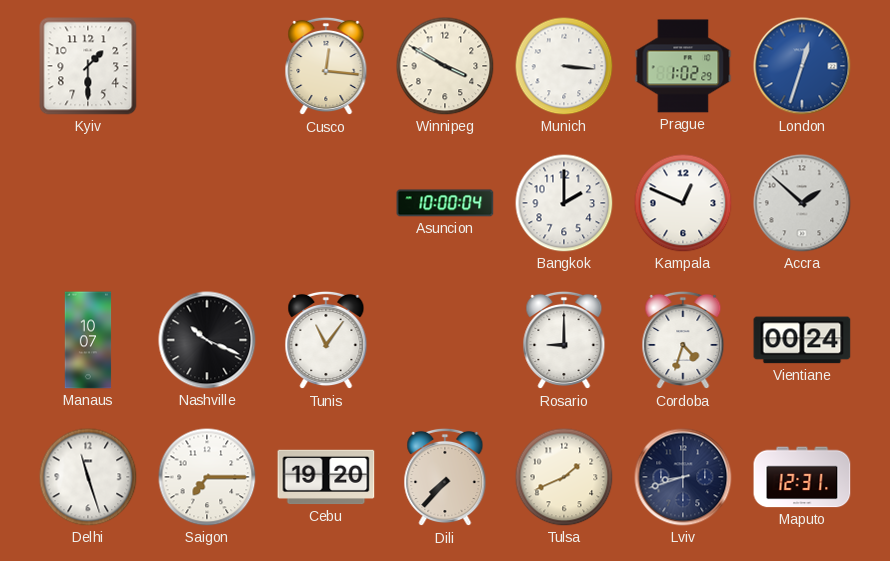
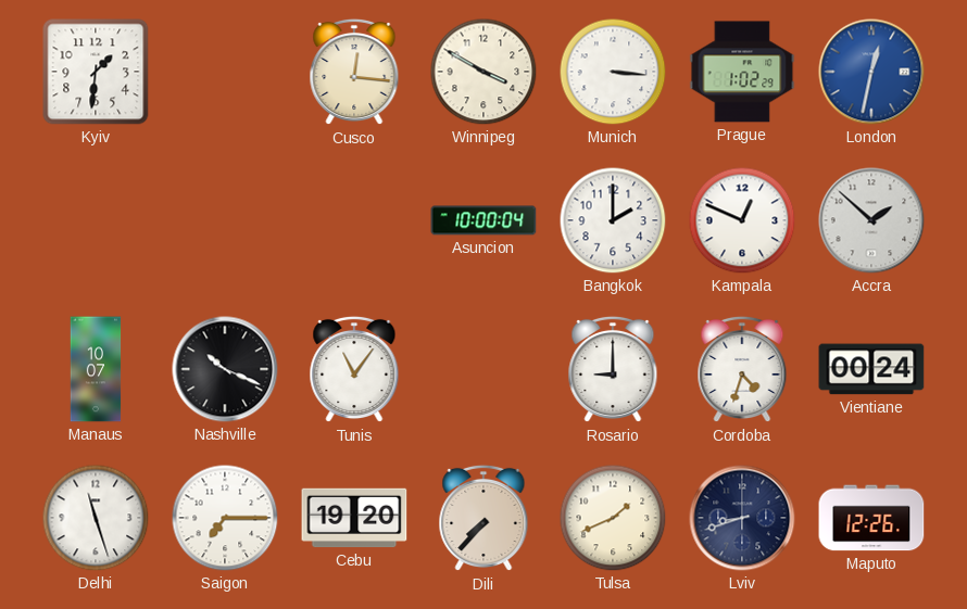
Kyiv: 1:30 -> 1:31 (96, 72)
London: 12:33 -> 12:32 (871, 72)
Maputo: 12:31 -> 12:26 (871, 518)
